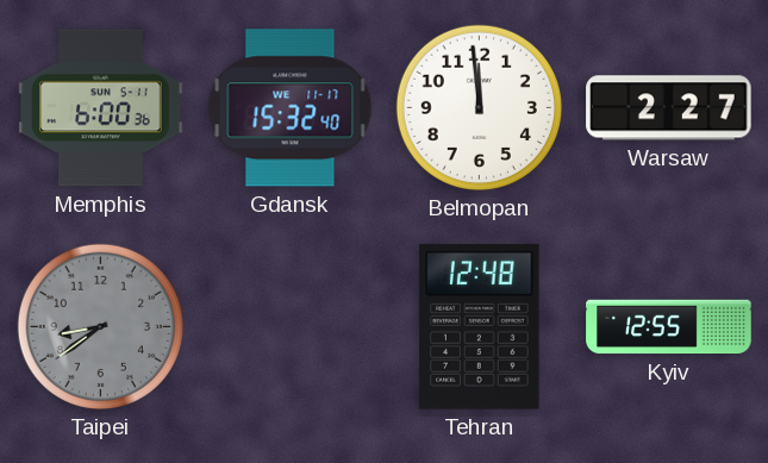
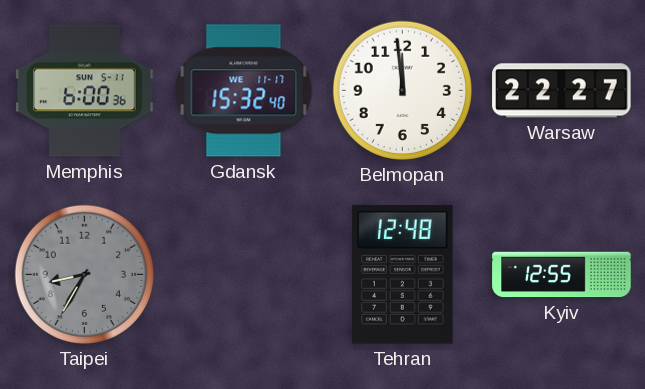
Warsaw: 2:27 -> 22:27 (562, 91)
Taipei: 8:39 -> 8:35 (84, 274)
